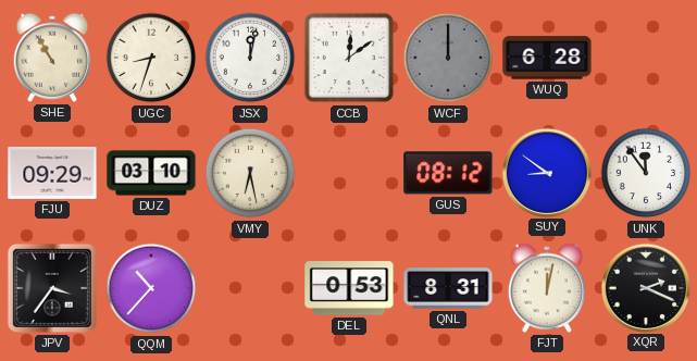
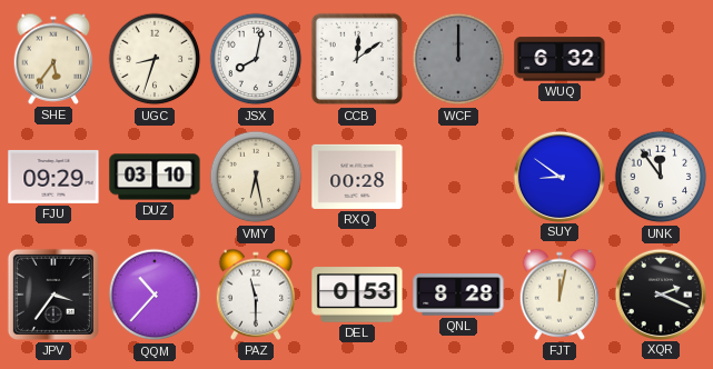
SHE: 10:55 -> 5:36 (53, 59)
JSX: 12:02 -> 8:02 (256, 59)
WUQ: 6:28 -> 6:32 (559, 59)
RXQ: none -> 00:28 (357, 177)
GUS: 08:12 -> none (448, 173)
PAZ: none -> 11:30 (256, 295)
QNL: 8:31 -> 8:28 (458, 295)
